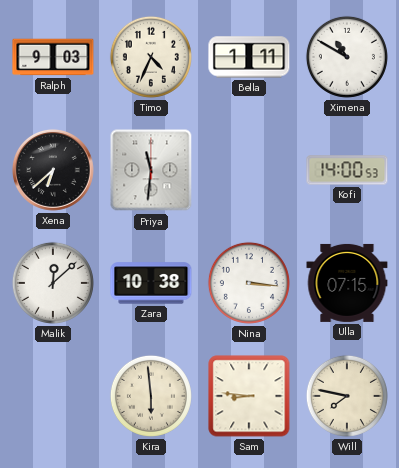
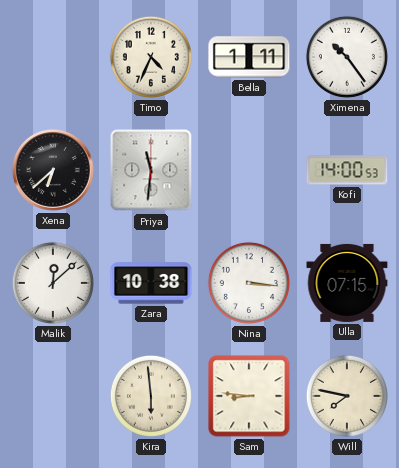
Ralph: 9:03 -> none (53, 57)
Ximena: 10:50 -> 10:24 (347, 57)
